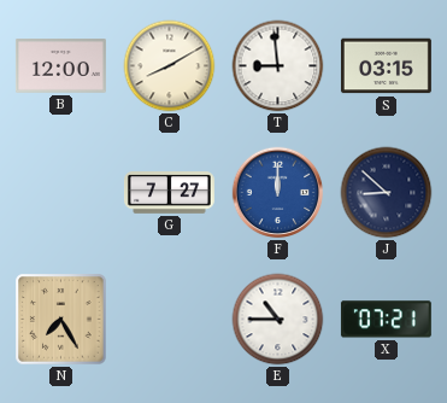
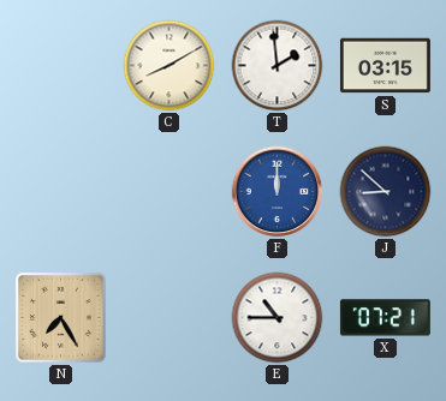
B: 12:00 -> none (60, 66)
T: 8:59 -> 1:59 (278, 66)
G: 7:27 -> none (169, 193)
